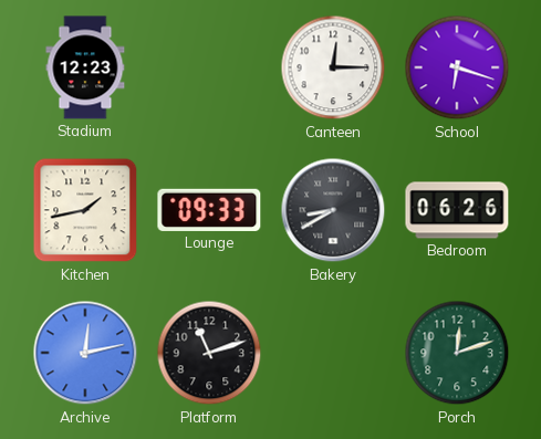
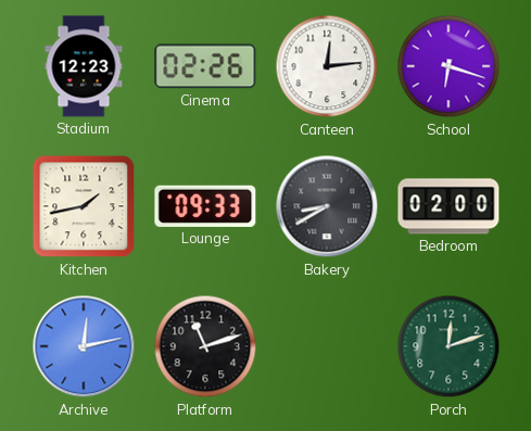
Cinema: none -> 02:26 (205, 66)
Canteen: 12:15 -> 12:14 (327, 66)
Bedroom: 06:26 -> 02:00 (448, 206)
